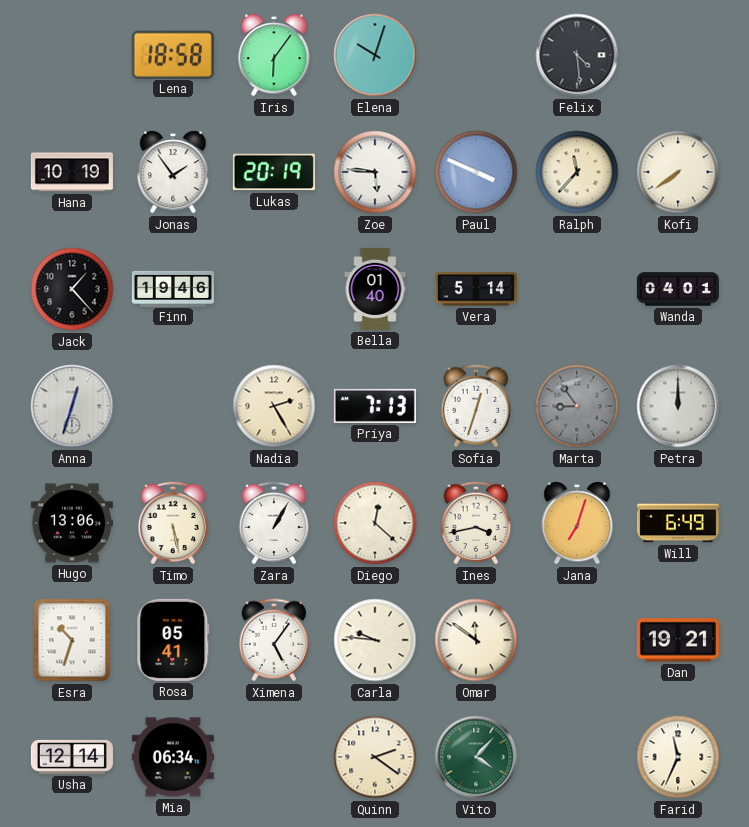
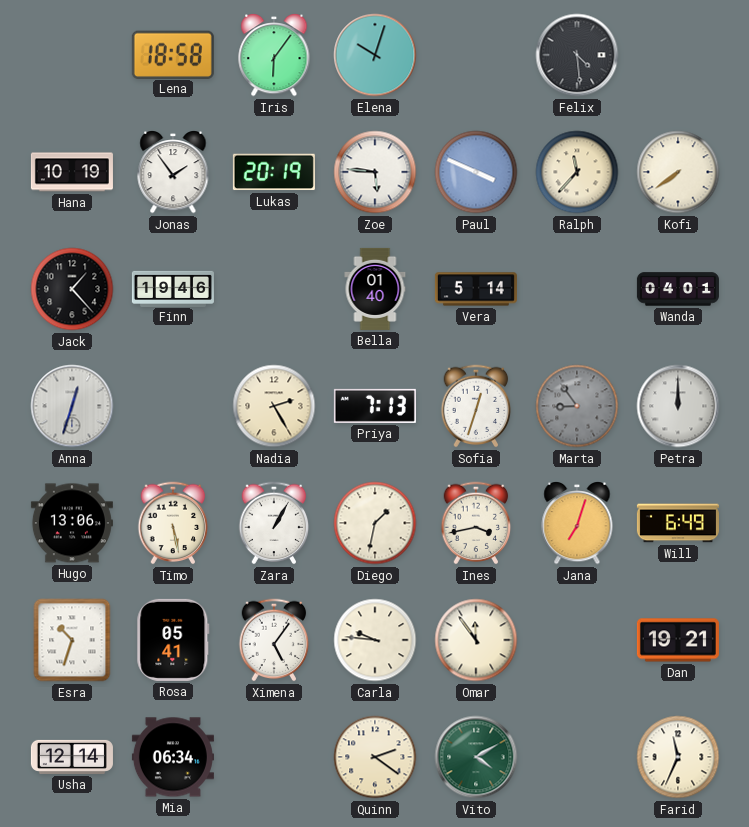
Diego: 12:22 -> 1:32 (375, 523)
Omar: 11:51 -> 11:54 (476, 640)
Vito: 4:07 -> 4:10 (476, 757)
